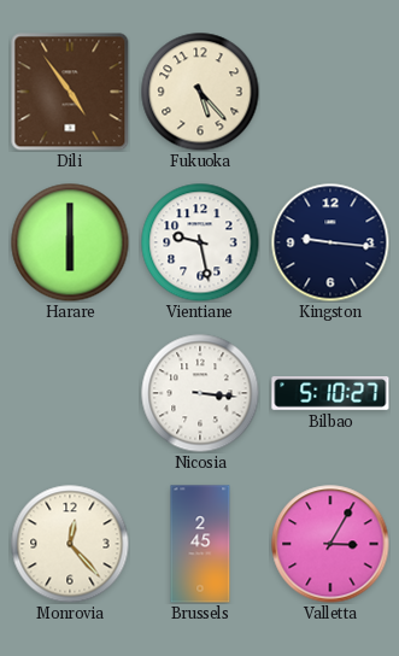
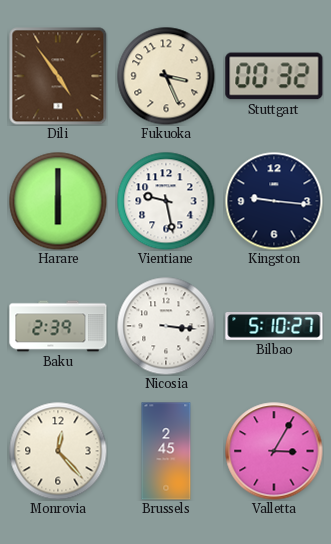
Fukuoka: 5:23 -> 3:26 (166, 76)
Stuttgart: none -> 00:32 (274, 76)
Baku: none -> 2:39 (58, 326)
